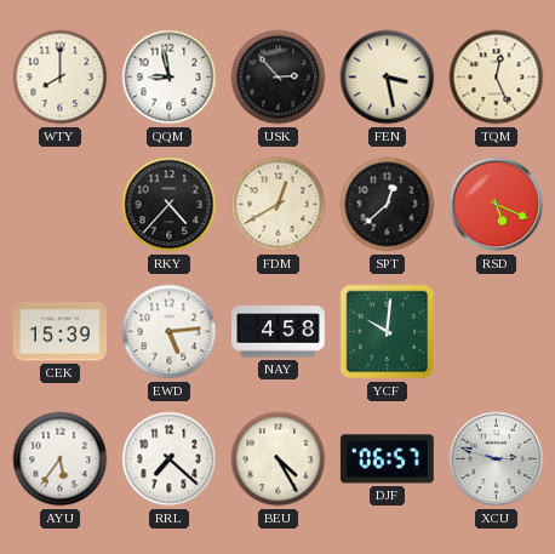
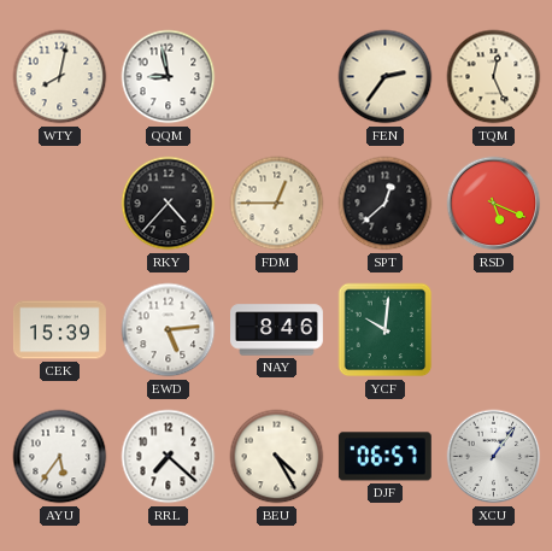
WTY: 8:00 -> 8:02 (60, 77)
USK: 2:53 -> none (279, 78)
FEN: 3:28 -> 2:36 (386, 77)
FDM: 12:40 -> 12:45 (277, 204)
NAY: 4:58 -> 8:46 (277, 330)
XCU: 2:48 -> 1:06 (494, 457)
